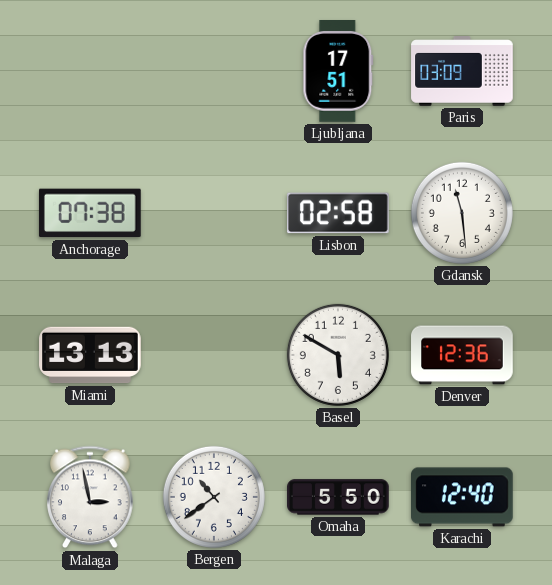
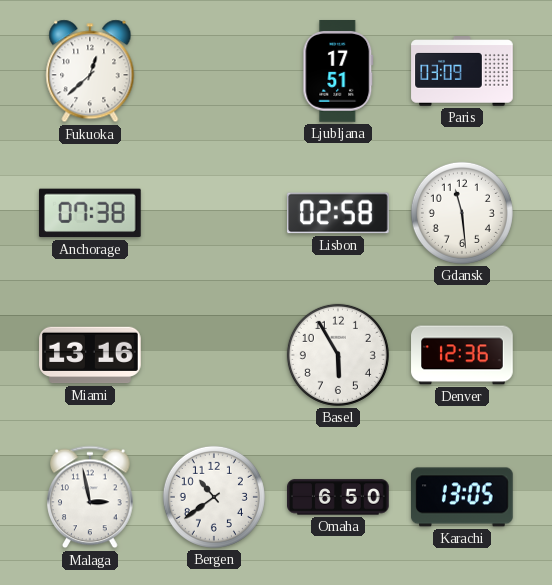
Fukuoka: none -> 12:38 (90, 71)
Miami: 13:13 -> 13:16 (90, 355)
Basel: 5:50 -> 5:55 (338, 355)
Omaha: 5:50 -> 6:50 (338, 497)
Karachi: 12:40 -> 13:05 (463, 497)
